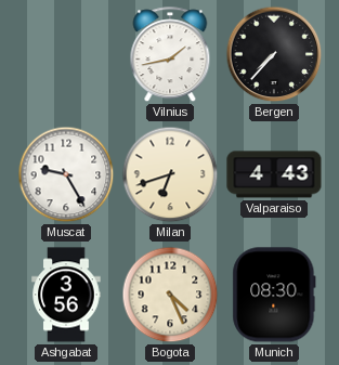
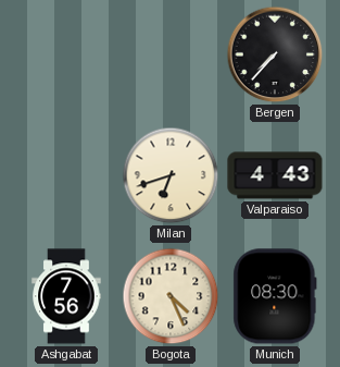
Vilnius: 1:43 -> none (170, 55)
Muscat: 9:25 -> none (66, 174)
Ashgabat: 3:56 -> 7:56 (66, 296)
